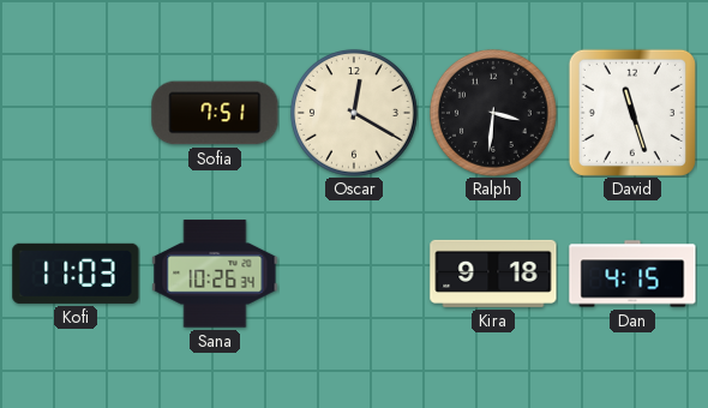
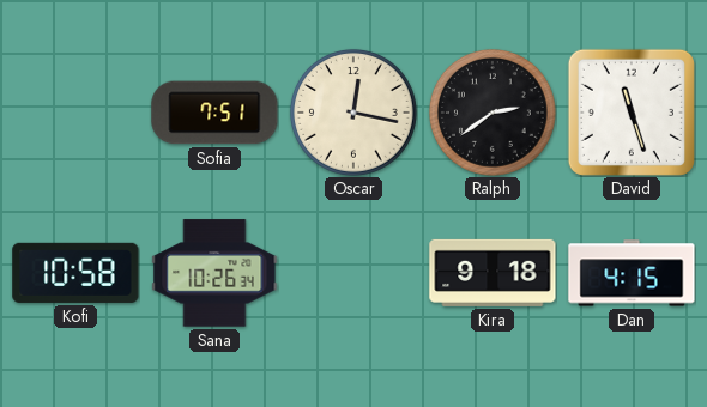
Oscar: 12:20 -> 12:17 (353, 113)
Ralph: 3:31 -> 2:39 (493, 113)
Kofi: 11:03 -> 10:58 (75, 273)
